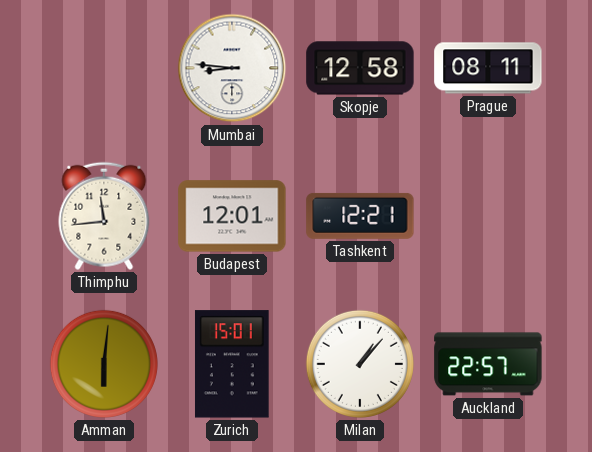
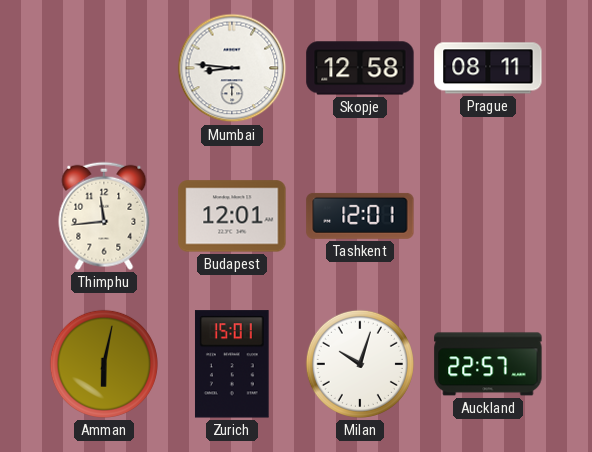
Tashkent: 12:21 -> 12:01 (360, 216)
Amman: 6:01 -> 6:02 (104, 364)
Milan: 1:07 -> 10:03 (360, 364)
